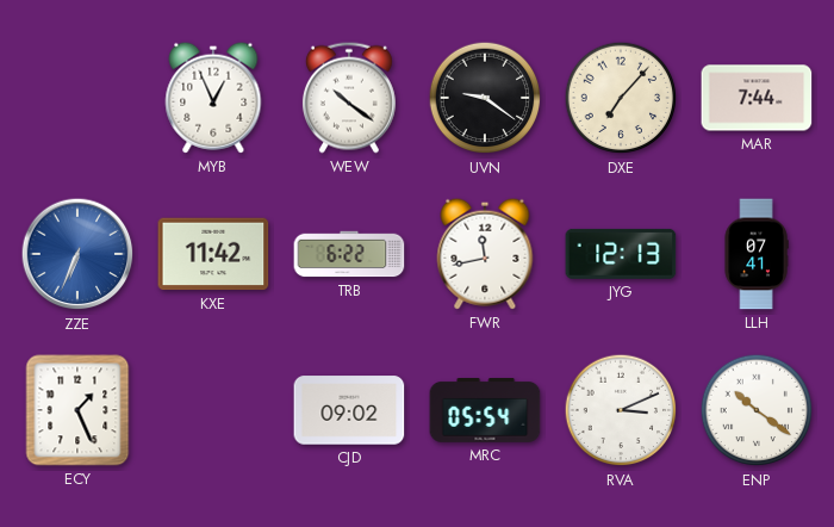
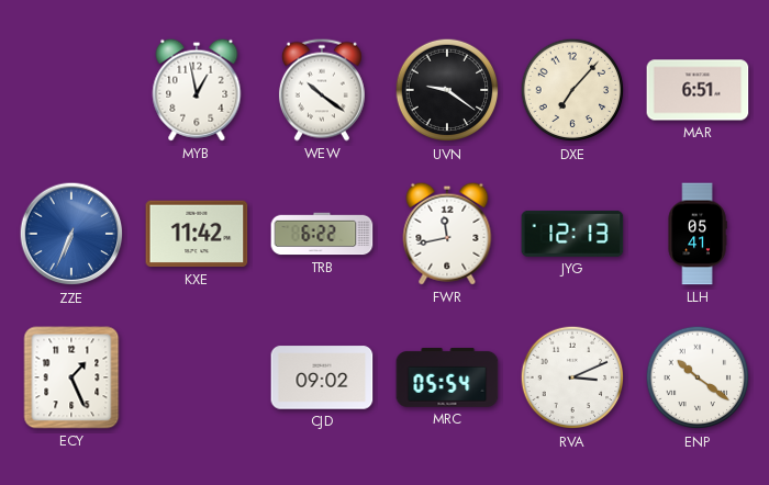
MYB: 12:56 -> 12:58 (197, 90)
MAR: 7:44 -> 6:51 (698, 90)
LLH: 07:41 -> 05:41 (698, 234)
